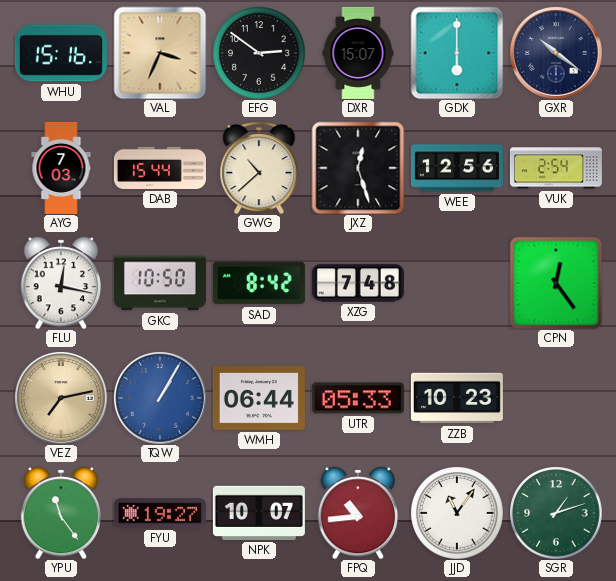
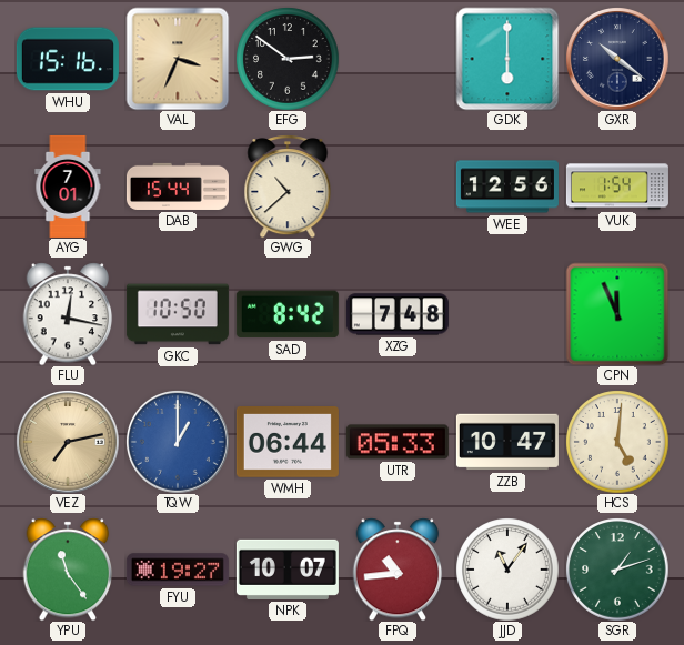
DXR: 15:07 -> none (358, 53)
AYG: 7:03 -> 7:01 (68, 187)
JXZ: 12:27 -> none (358, 168)
VUK: 2:54 -> 1:54 (617, 187)
CPN: 12:24 -> 11:56 (617, 314)
TQW: 1:05 -> 1:00 (178, 442)
ZZB: 10:23 -> 10:47 (507, 442)
HCS: none -> 5:01 (617, 442)
